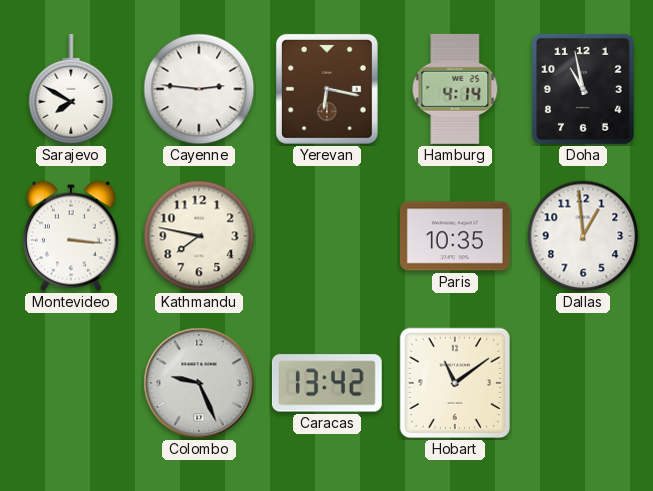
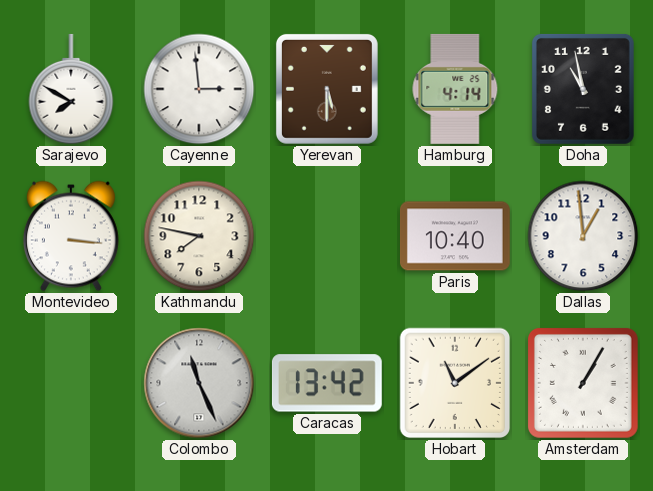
Cayenne: 2:46 -> 2:59 (199, 89)
Yerevan: 6:17 -> 5:30 (327, 89)
Paris: 10:35 -> 10:40 (455, 236)
Colombo: 9:26 -> 11:26 (199, 383)
Amsterdam: none -> 1:05 (583, 383)
